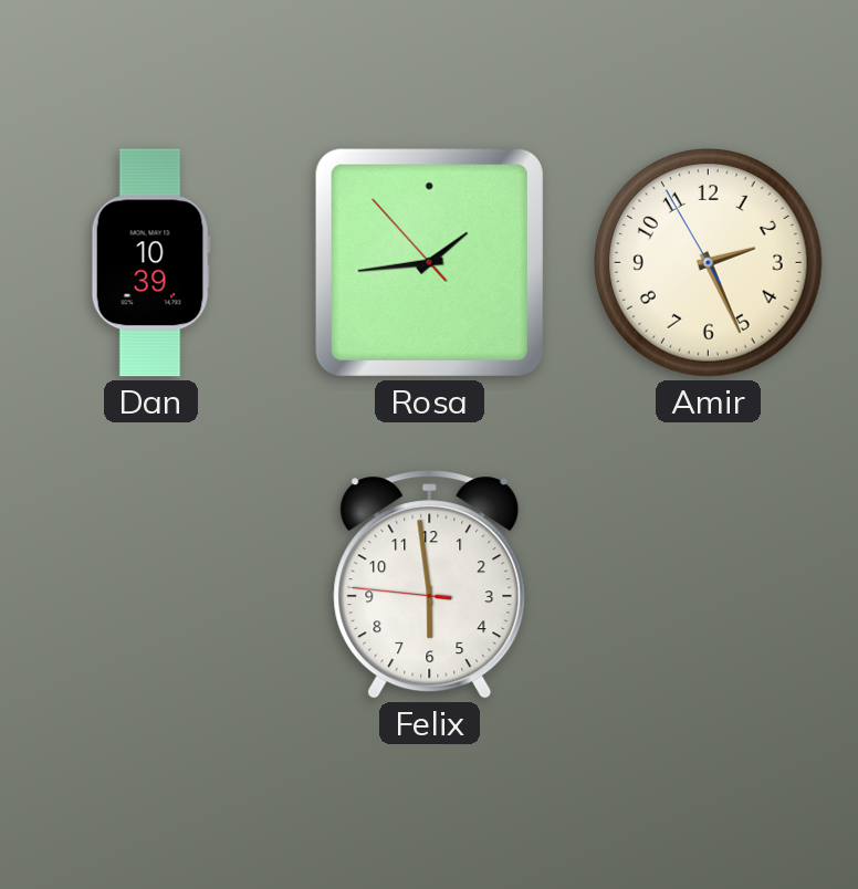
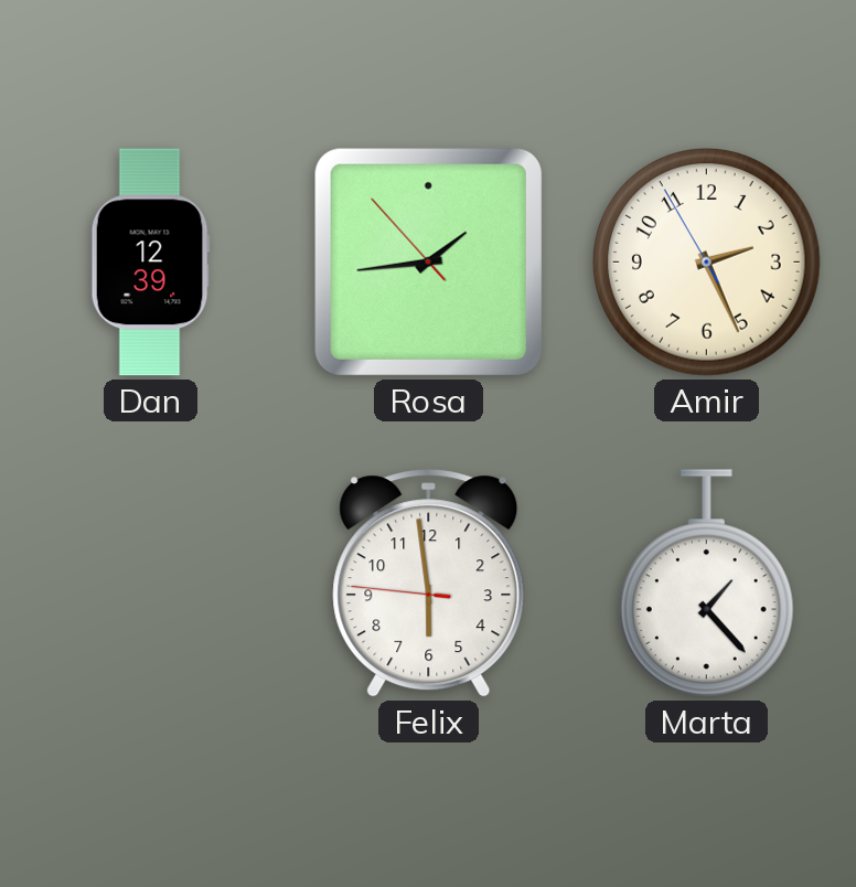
Dan: 10:39 -> 12:39 (150, 263)
Marta: none -> 1:23 (706, 584)
